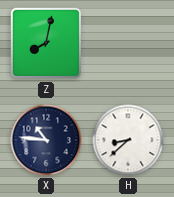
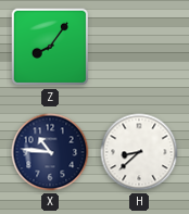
Z: 8:02 -> 8:06 (50, 47)
